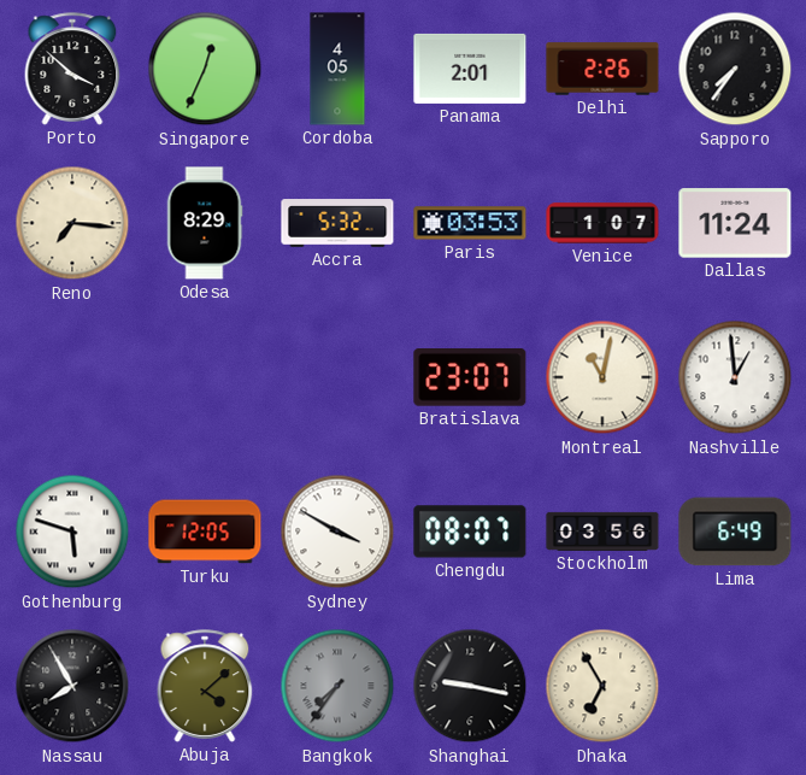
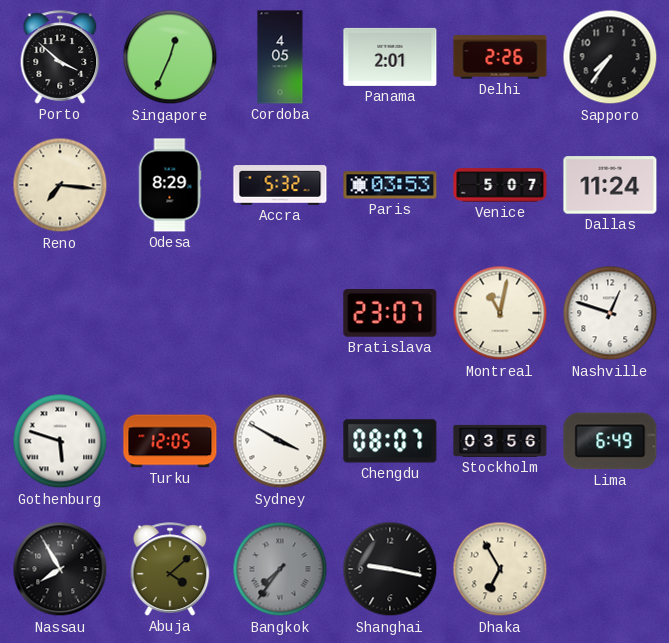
Venice: 1:07 -> 5:07 (500, 185)
Nashville: 12:59 -> 12:48 (610, 313)
